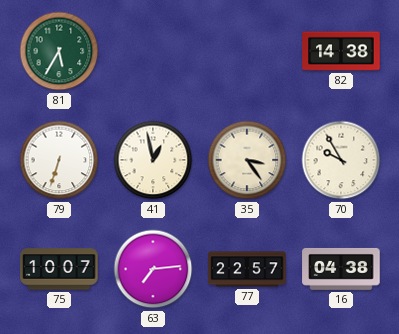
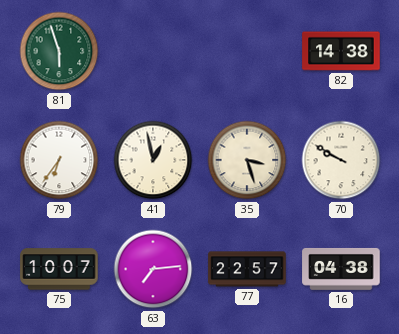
81: 5:35 -> 5:57 (59, 51)
79: 6:33 -> 6:36 (59, 160)
35: 3:24 -> 3:27 (247, 160)
70: 9:55 -> 9:50 (341, 160)
